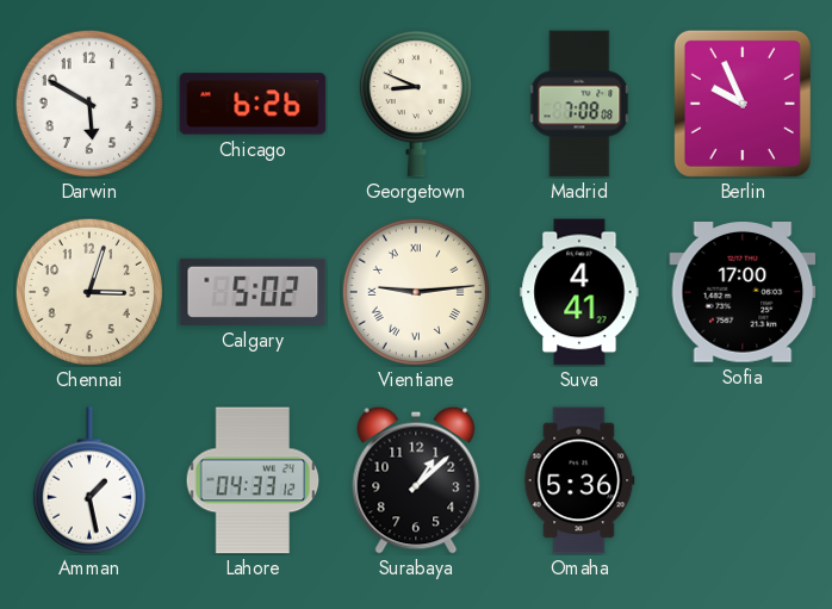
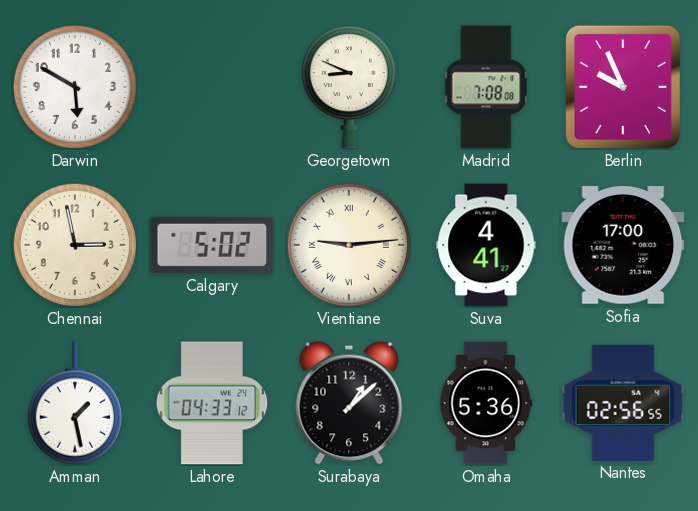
Chicago: 6:26 -> none (253, 104)
Chennai: 3:03 -> 2:58 (75, 245)
Nantes: none -> 02:56 (623, 402)
